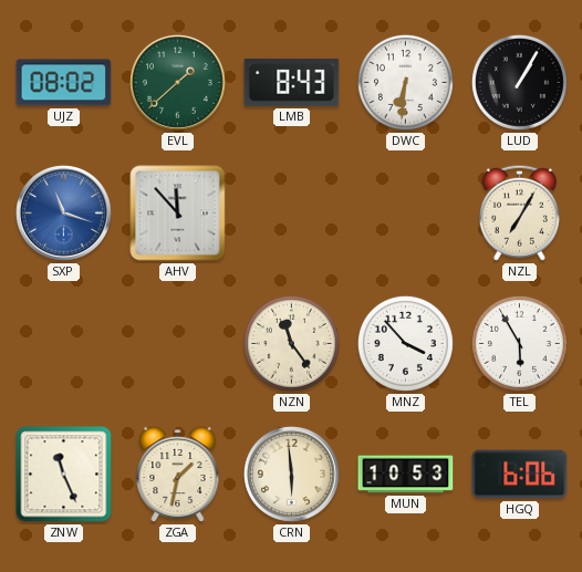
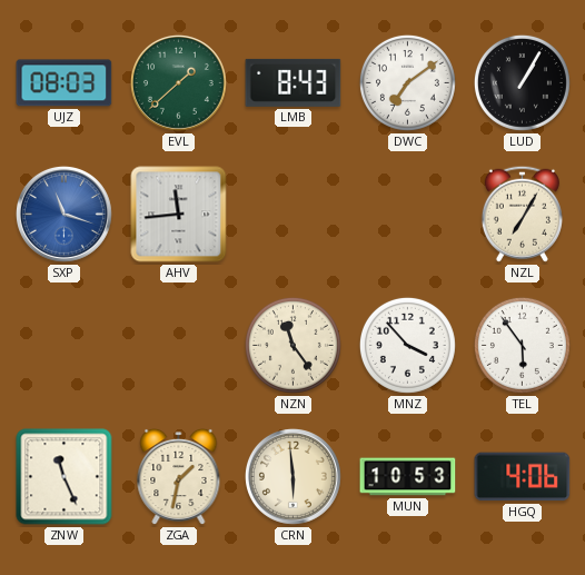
UJZ: 08:02 -> 08:03 (65, 83)
DWC: 6:31 -> 7:09 (407, 82)
AHV: 11:53 -> 11:44 (179, 215)
TEL: 5:55 -> 5:54 (522, 345)
HGQ: 6:06 -> 4:06 (523, 477)
